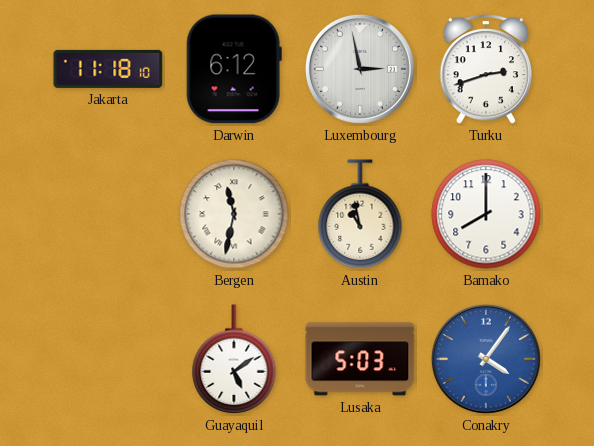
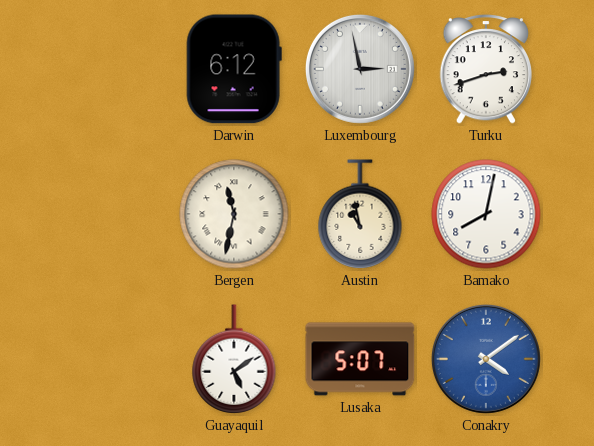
Jakarta: 11:18 -> none (108, 69)
Bamako: 8:00 -> 8:02 (486, 214)
Lusaka: 5:03 -> 5:07 (360, 359)
Conakry: 4:06 -> 4:09 (486, 359)
